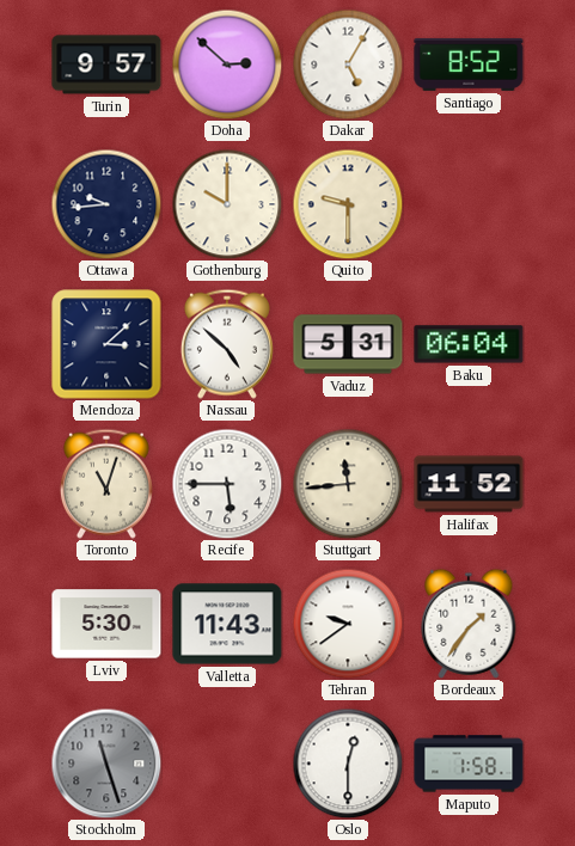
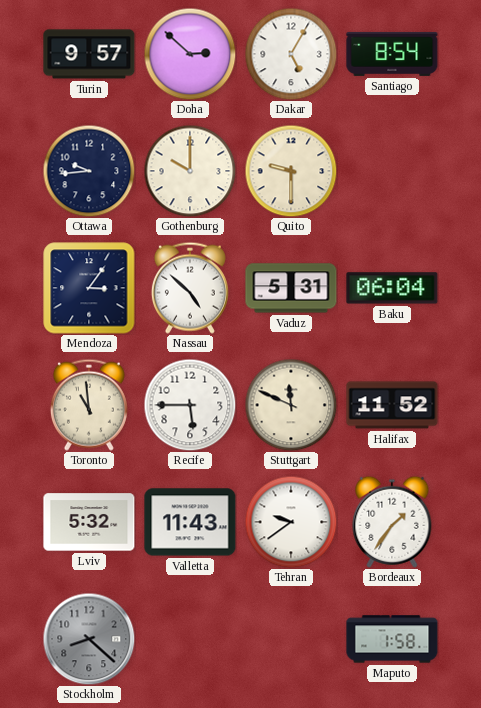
Santiago: 8:52 -> 8:54 (392, 54)
Mendoza: 3:08 -> 3:06 (89, 288)
Toronto: 11:03 -> 10:59 (89, 405)
Stuttgart: 11:44 -> 11:49 (291, 405)
Lviv: 5:30 -> 5:32 (89, 522)
Stockholm: 11:27 -> 8:22 (89, 639)
Oslo: 12:30 -> none (348, 764)
